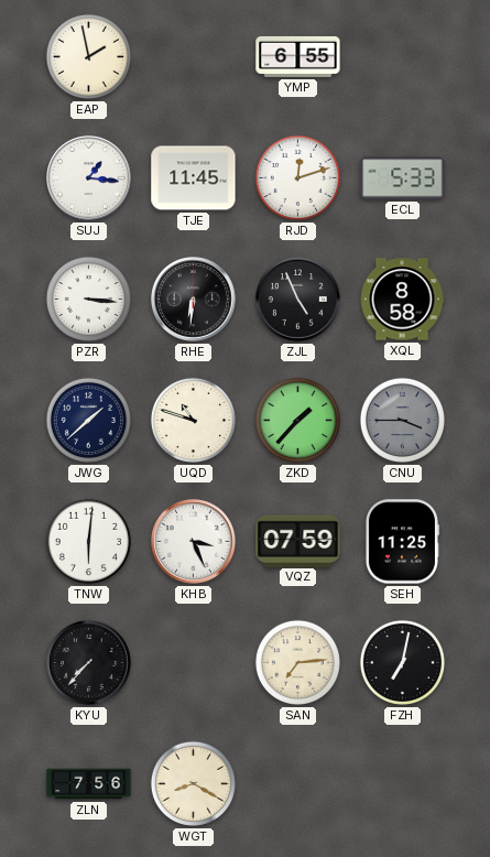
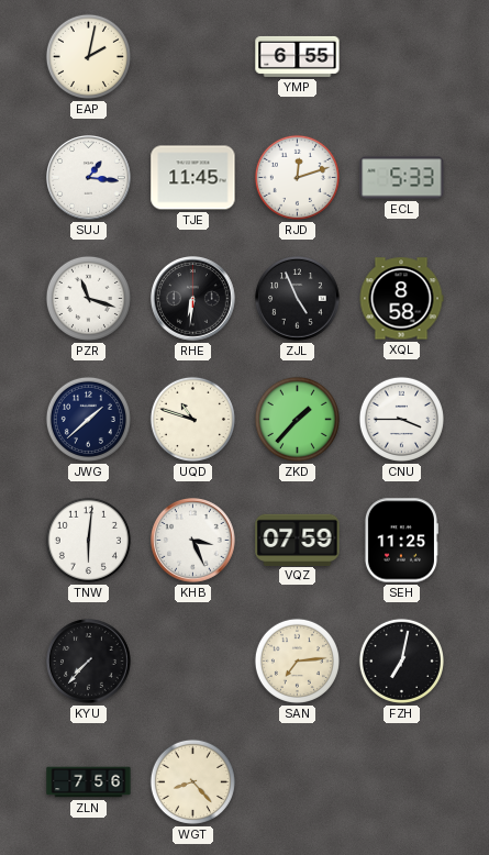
EAP: 1:58 -> 2:02 (88, 56)
PZR: 3:16 -> 11:18 (88, 298)
CNU dial: grey -> white (401, 419)
WGT: 8:20 -> 8:23 (192, 781)
